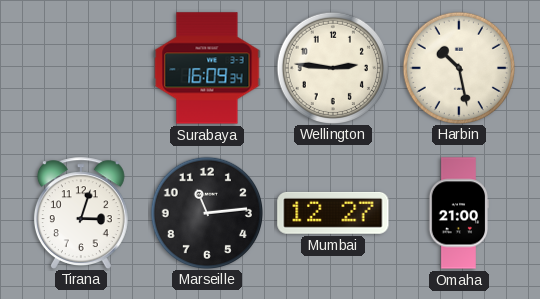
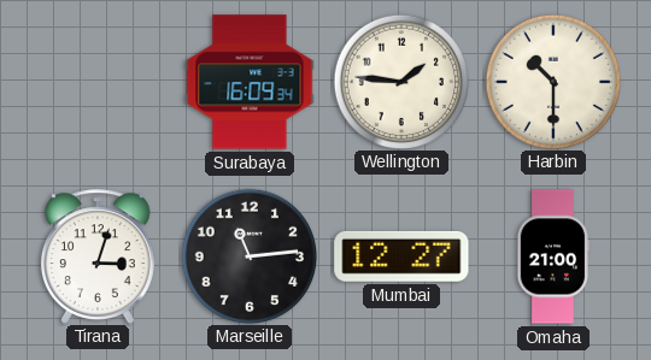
Wellington: 2:46 -> 1:46 (400, 81)
Harbin: 10:28 -> 10:30 (552, 81)
